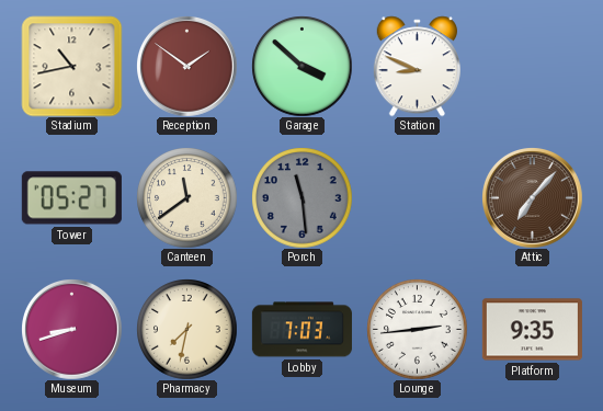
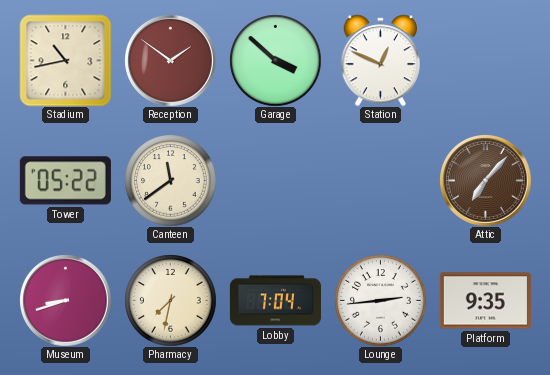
Station: 8:49 -> 12:49 (380, 60)
Tower: 05:27 -> 05:22 (65, 181)
Porch: 11:29 -> none (301, 197)
Lobby: 7:03 -> 7:04 (275, 301)
